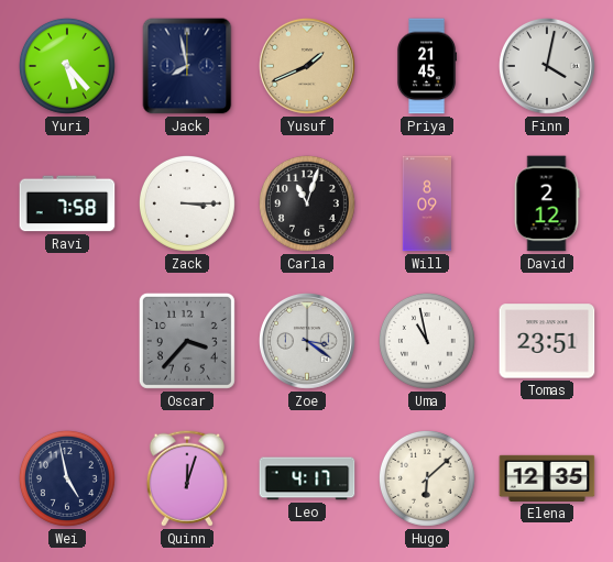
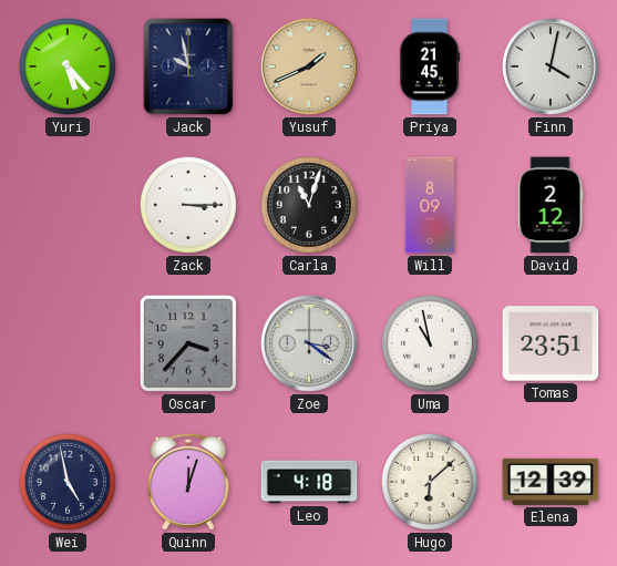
Jack: 7:58 -> 9:58 (188, 66)
Ravi: 7:58 -> none (67, 203)
Leo: 4:17 -> 4:18 (309, 482)
Elena: 12:35 -> 12:39 (551, 482)
